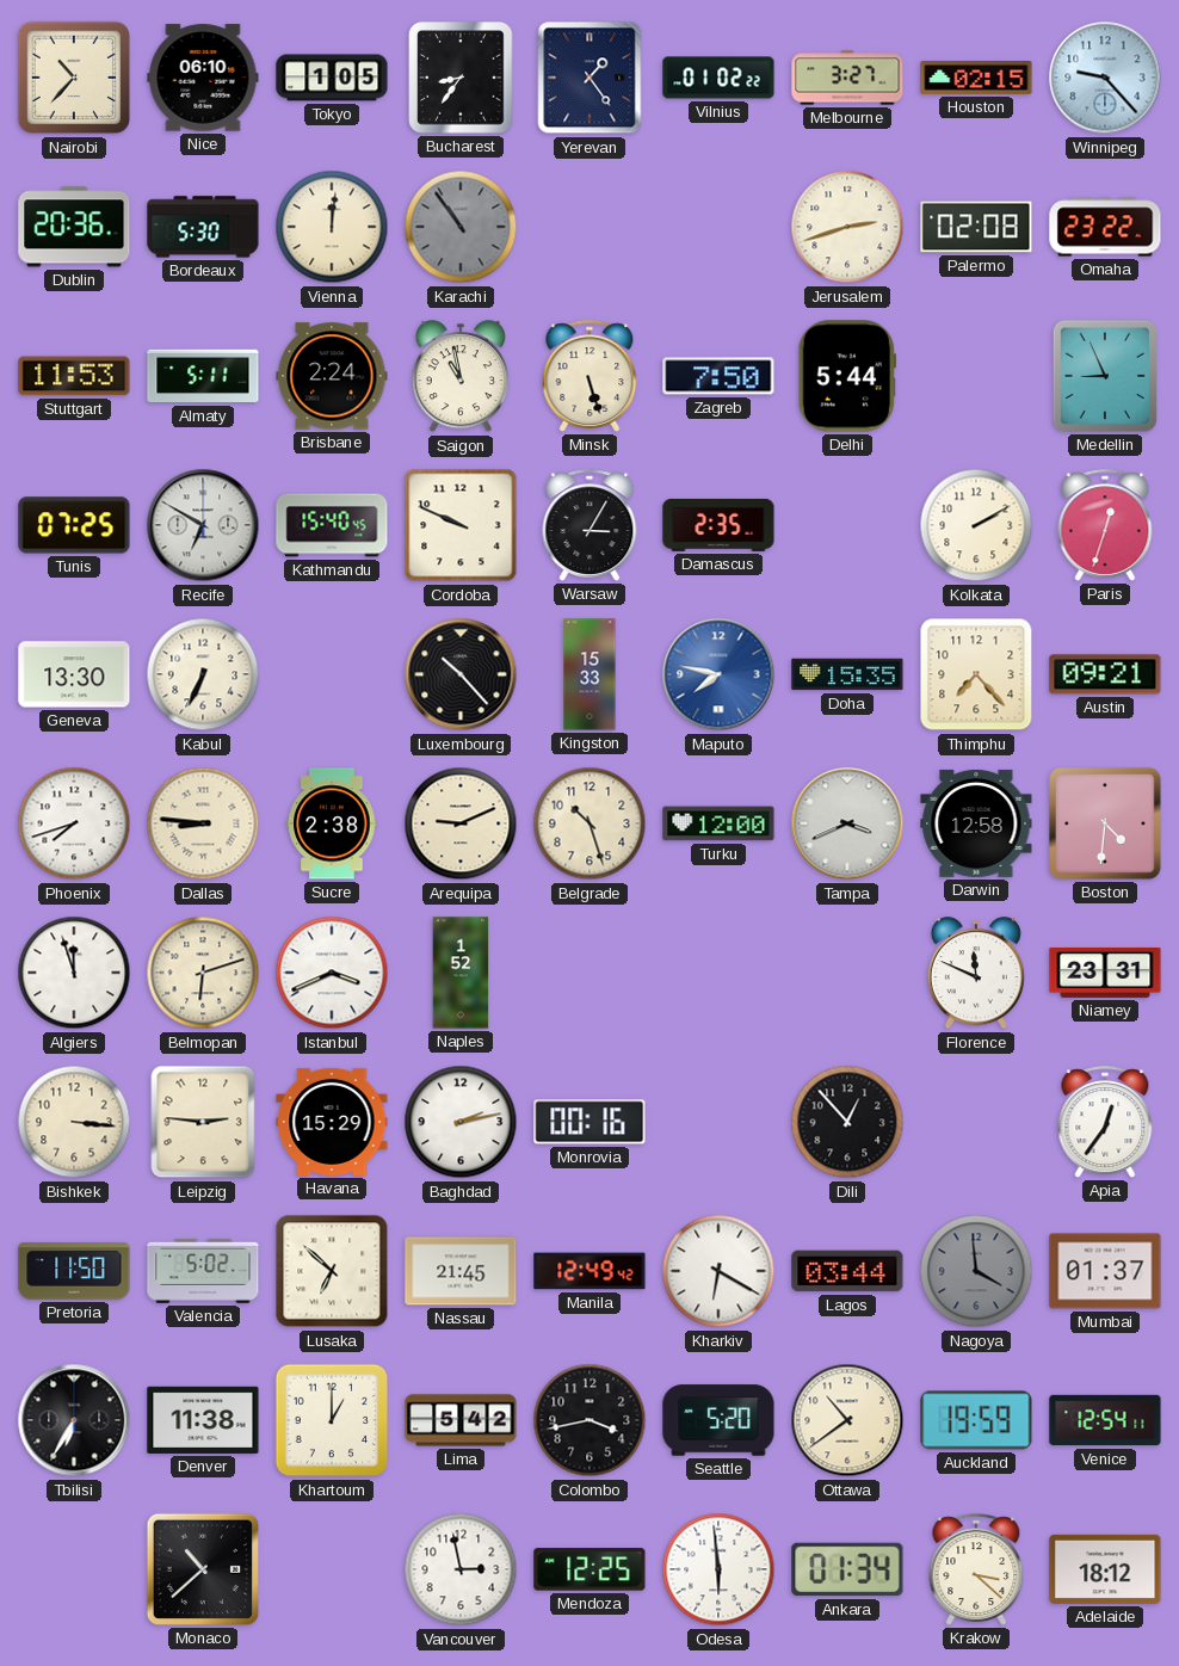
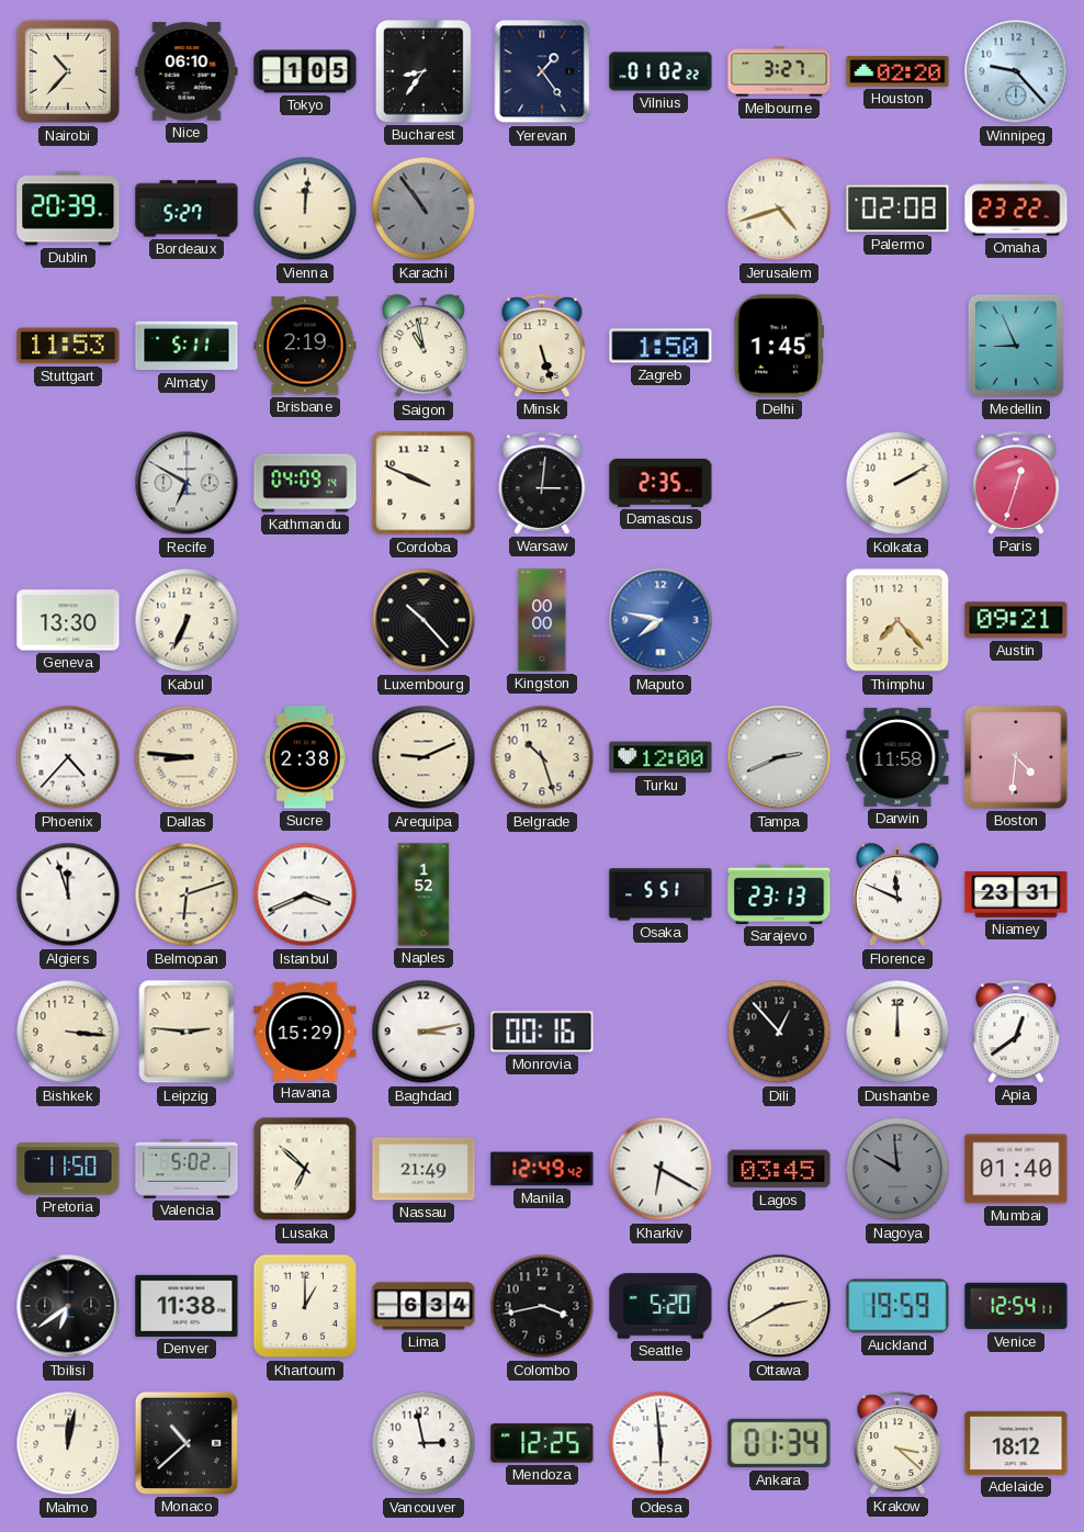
Houston: 02:15 -> 02:20 (897, 72)
Dublin: 20:36 -> 20:39 (68, 209)
Bordeaux: 5:30 -> 5:27 (187, 209)
Jerusalem: 2:42 -> 4:42 (779, 209)
Brisbane: 2:24 -> 2:19 (305, 346)
Zagreb: 7:50 -> 1:50 (660, 346)
Delhi: 5:44 -> 1:45 (779, 346)
Tunis: 07:25 -> none (74, 525)
Kathmandu: 15:40 -> 04:09 (305, 483)
Warsaw: 3:05 -> 3:01 (542, 483)
Kingston: 15:33 -> 00:00 (542, 620)
Doha: 15:35 -> none (847, 674)
Phoenix: 7:42 -> 4:37 (68, 757)
Tampa: 3:41 -> 2:41 (779, 757)
Darwin: 12:58 -> 11:58 (897, 757)
Osaka: none -> 5:51 (660, 894)
Sarajevo: none -> 23:13 (779, 894)
Baghdad: 2:13 -> 3:13 (424, 1032)
Dushanbe: none -> 12:00 (897, 1032)
Apia: 12:36 -> 12:39 (1016, 1032)
Nassau: 21:45 -> 21:49 (424, 1169)
Lagos: 03:44 -> 03:45 (779, 1169)
Nagoya: 3:59 -> 9:59 (897, 1169)
Mumbai: 01:37 -> 01:40 (1016, 1169)
Tbilisi: 6:35 -> 6:39 (68, 1306)
Lima: 5:42 -> 6:34 (424, 1306)
Ottawa: 10:39 -> 2:40 (779, 1306)
Malmo: none -> 12:02 (68, 1443)
